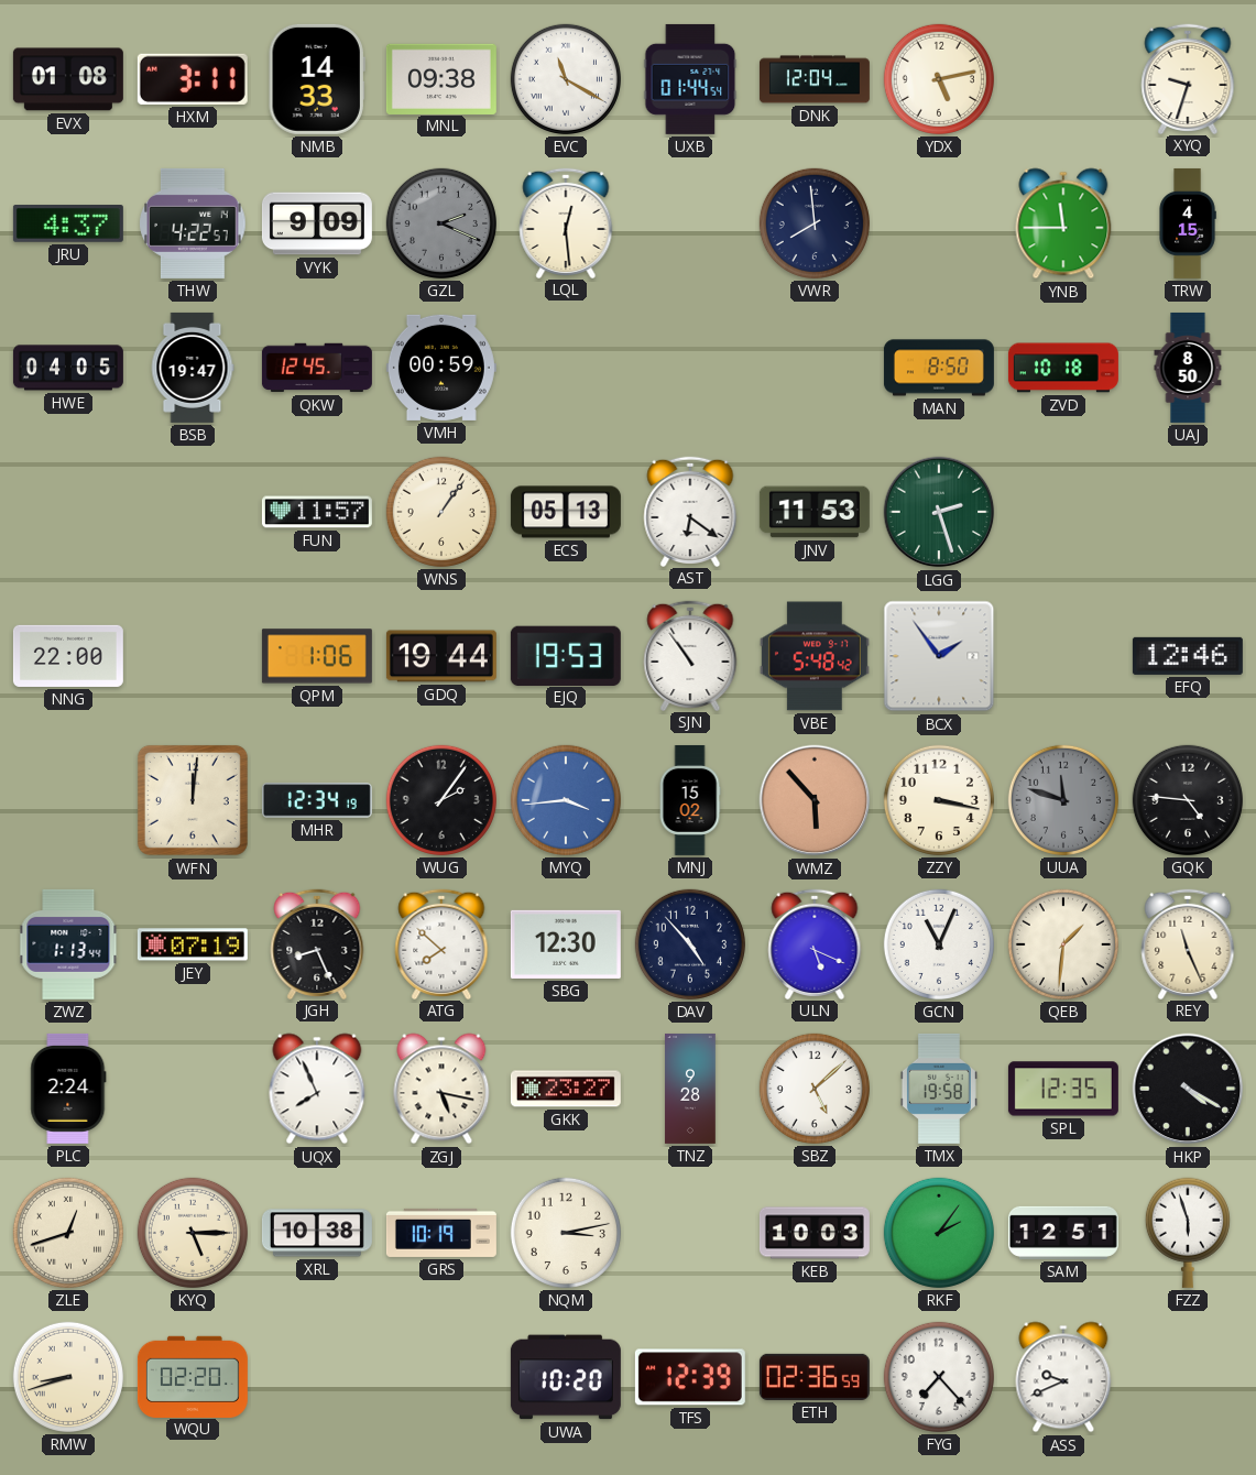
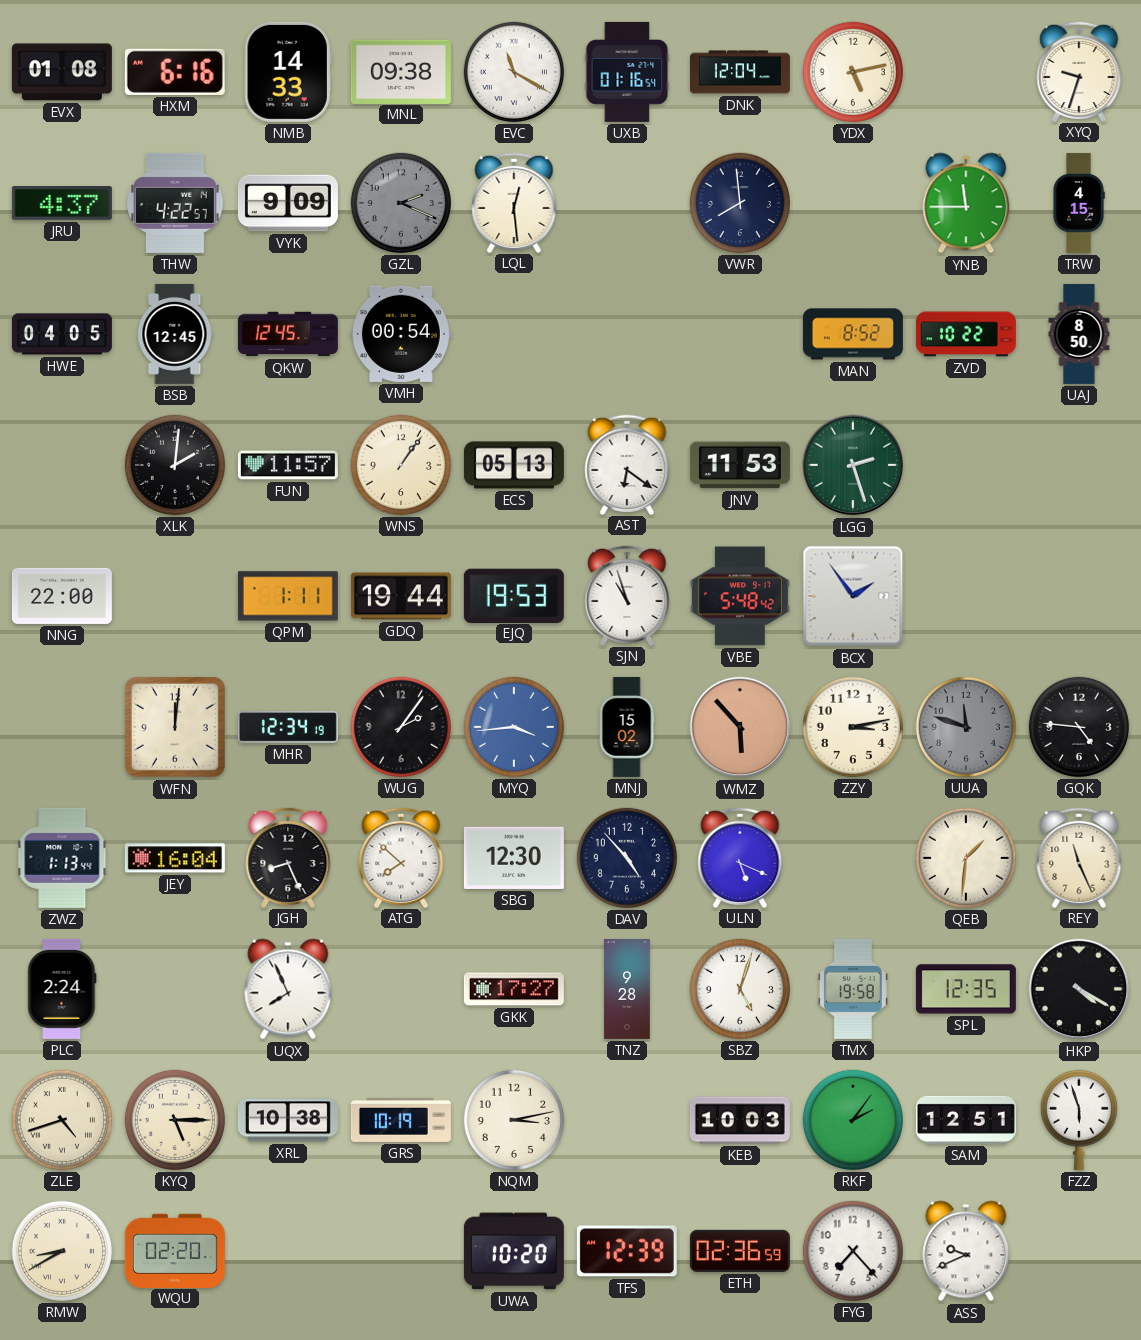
HXM: 3:11 -> 6:16 (175, 72)
UXB: 01:44 -> 01:16 (627, 72)
BSB: 19:47 -> 12:45 (175, 334)
VMH: 00:59 -> 00:54 (401, 334)
MAN: 8:50 -> 8:52 (853, 334)
ZVD: 10:18 -> 10:22 (966, 334)
XLK: none -> 2:01 (175, 465)
QPM: 1:06 -> 1:11 (288, 596)
SJN: 10:54 -> 10:57 (627, 595)
EFQ: 12:46 -> none (1188, 656)
ZZY: 3:17 -> 3:13 (853, 727)
JEY: 07:19 -> 16:04 (175, 858)
GCN: 11:04 -> none (939, 944)
ZGJ: 5:17 -> none (441, 1089)
GKK: 23:27 -> 17:27 (514, 989)
SBZ: 5:08 -> 5:03 (740, 989)
ZLE: 12:42 -> 4:42 (62, 1120)
RMW: 8:42 -> 8:40 (62, 1251)
